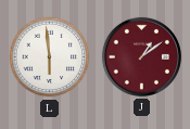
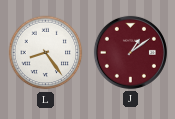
L: 5:59 -> 8:24 (46, 53)
